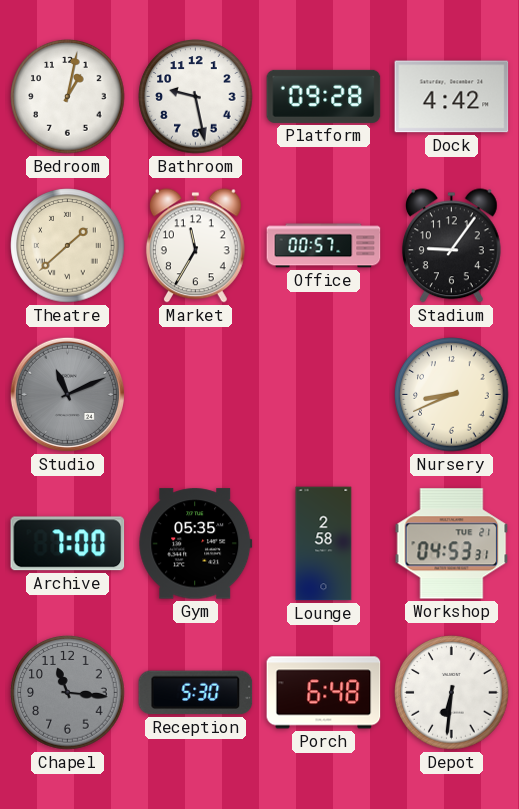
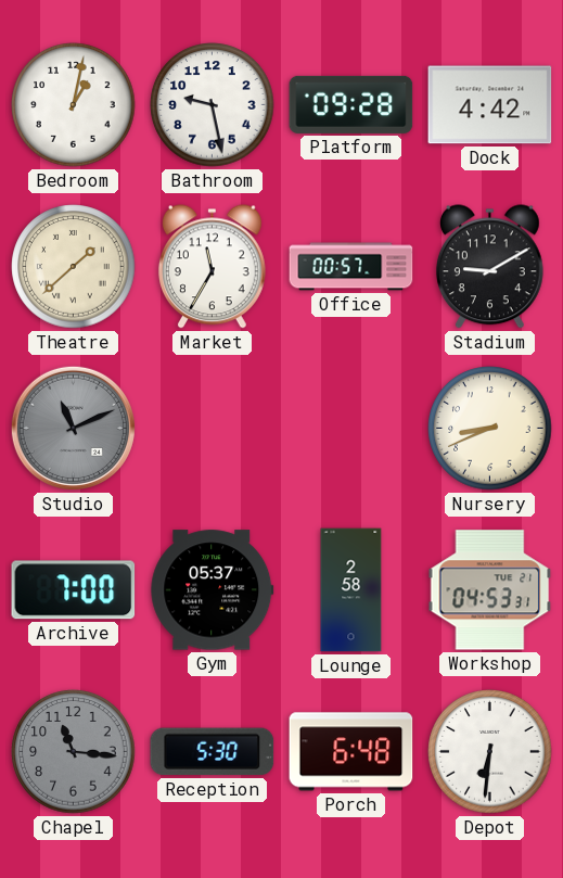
Stadium: 9:06 -> 9:10 (489, 267)
Gym: 05:35 -> 05:37 (213, 590)
